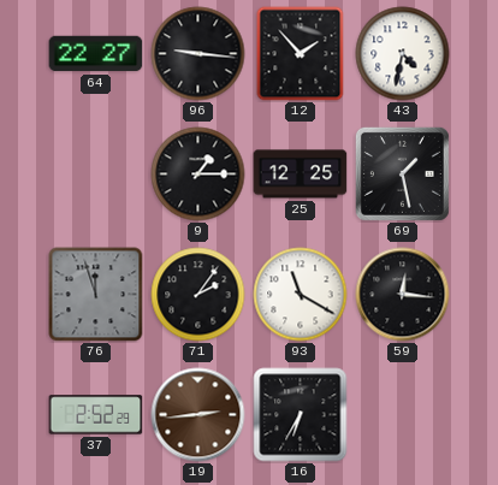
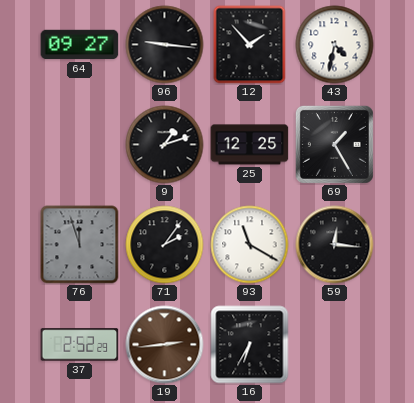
64: 22:27 -> 09:27 (80, 45)
9: 1:15 -> 1:12 (165, 145)
69: 1:28 -> 1:25 (334, 144)
